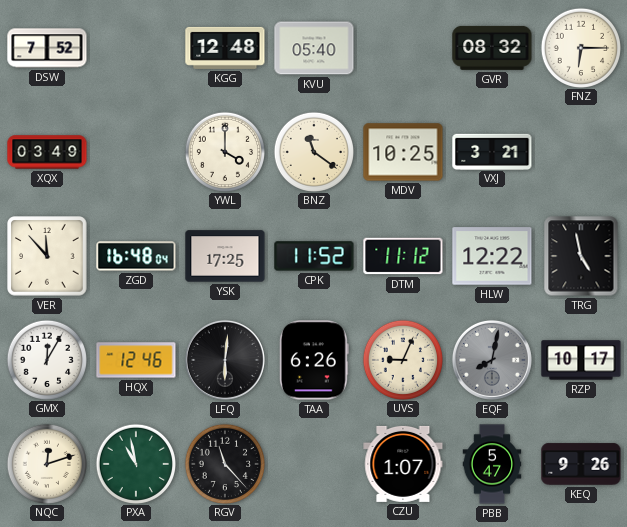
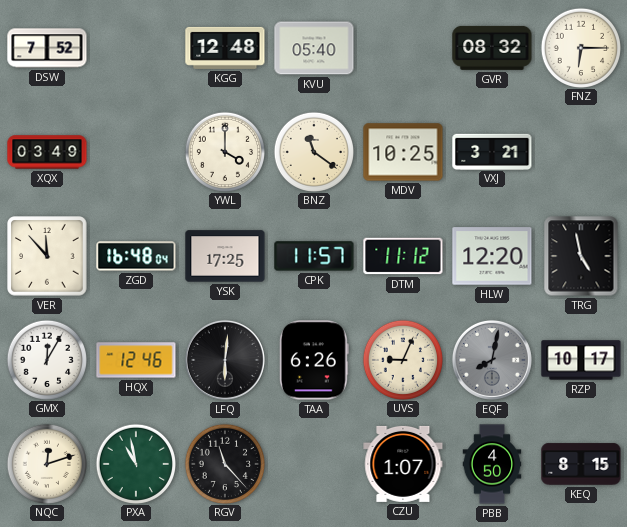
CPK: 11:52 -> 11:57 (314, 256)
HLW: 12:22 -> 12:20 (492, 256)
PBB: 5:47 -> 4:50 (492, 464)
KEQ: 9:26 -> 8:15 (581, 464)
